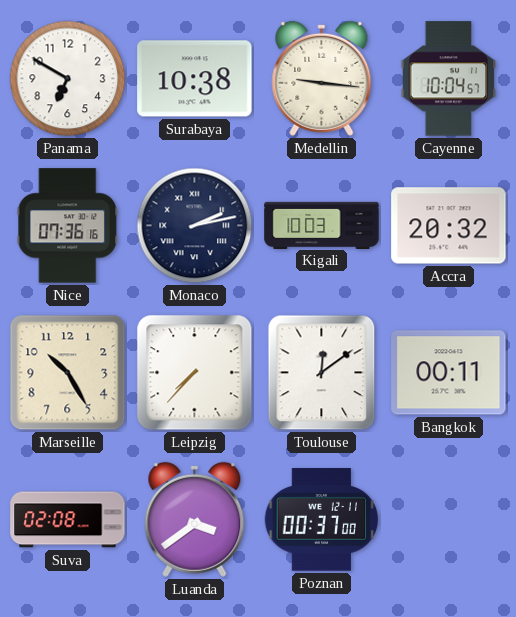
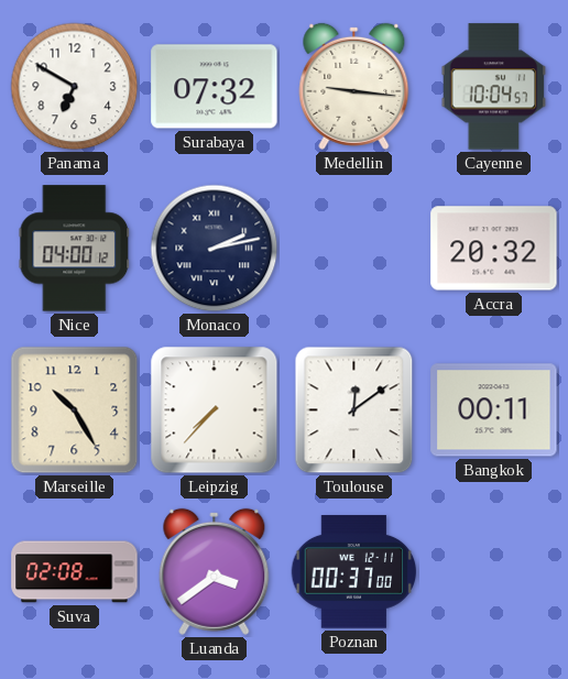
Surabaya: 10:38 -> 07:32 (215, 87)
Nice: 07:36 -> 04:00 (75, 249)
Kigali: 10:03 -> none (322, 225)
